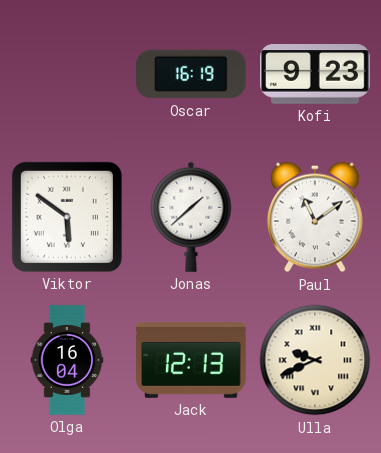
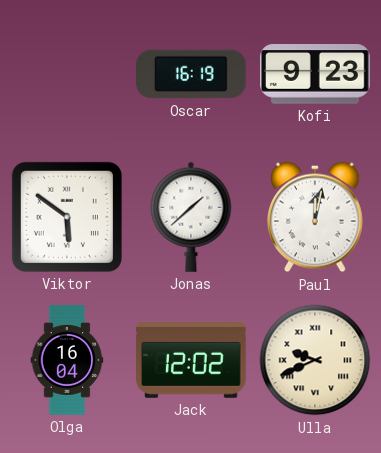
Paul: 11:09 -> 12:02 (315, 217)
Jack: 12:13 -> 12:02 (191, 361)
